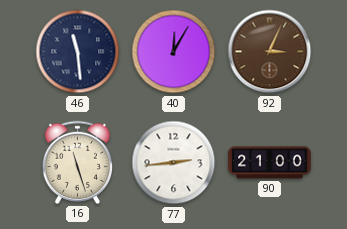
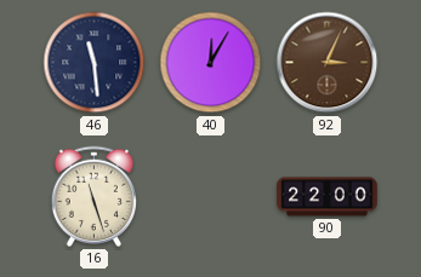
77: 2:44 -> none (174, 163)
90: 21:00 -> 22:00 (328, 197)
